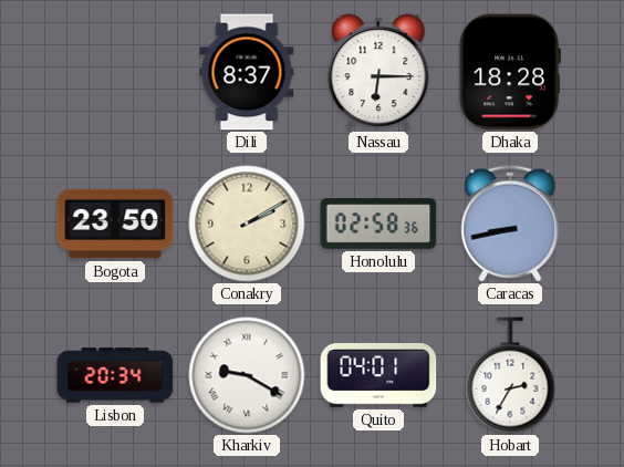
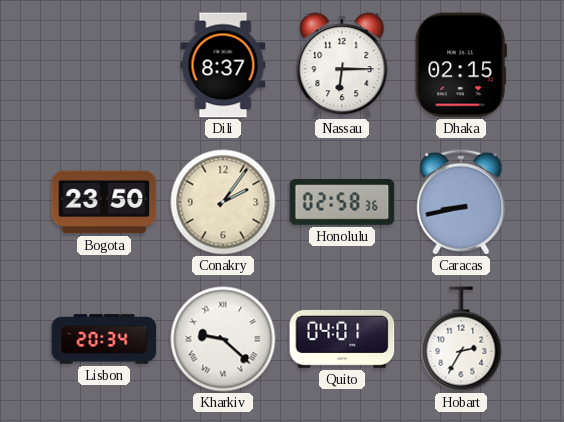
Dhaka: 18:28 -> 02:15 (461, 65)
Conakry: 2:10 -> 2:06 (223, 202)
Kharkiv: 9:20 -> 9:22 (223, 339)
